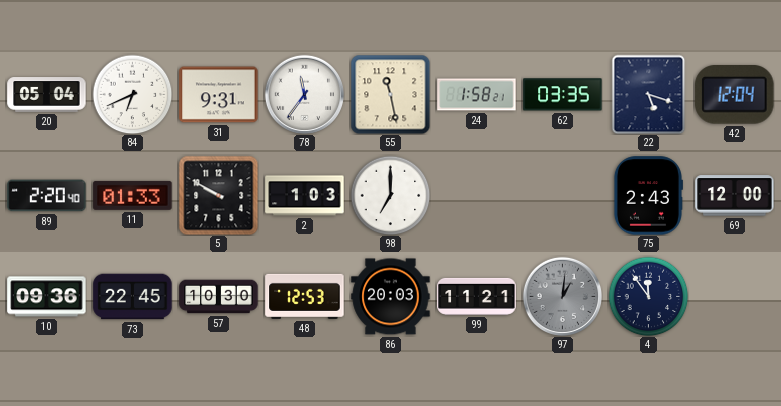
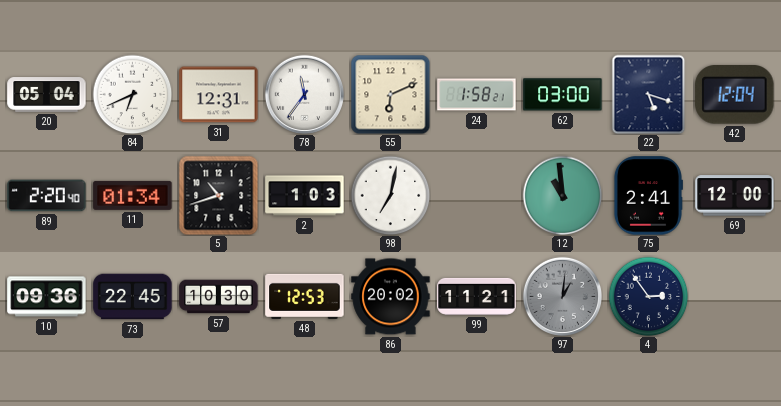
31: 9:31 -> 12:31 (219, 95)
55: 11:28 -> 6:11 (390, 94)
62: 03:35 -> 03:00 (563, 95)
11: 01:33 -> 01:34 (133, 195)
5: 9:50 -> 10:42 (218, 195)
98: 7:00 -> 7:02 (390, 195)
12: none -> 10:59 (562, 195)
75: 2:43 -> 2:41 (648, 196)
86: 20:03 -> 20:02 (391, 297)
4: 11:54 -> 2:54 (648, 296)
